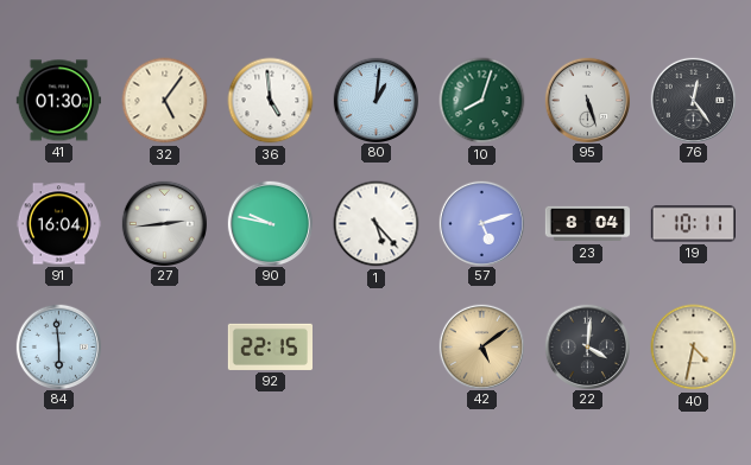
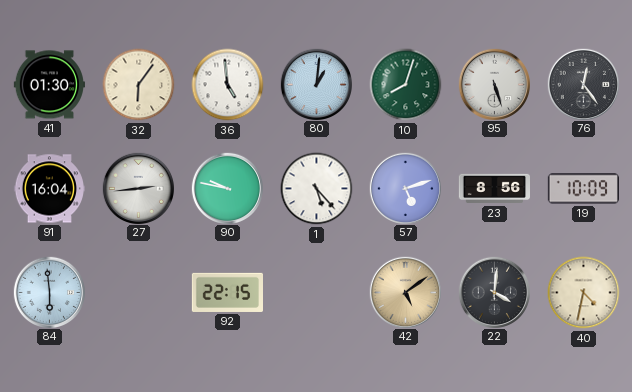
32: 5:06 -> 6:06 (139, 85)
23: 8:04 -> 8:56 (494, 189)
19: 10:11 -> 10:09 (583, 189)
